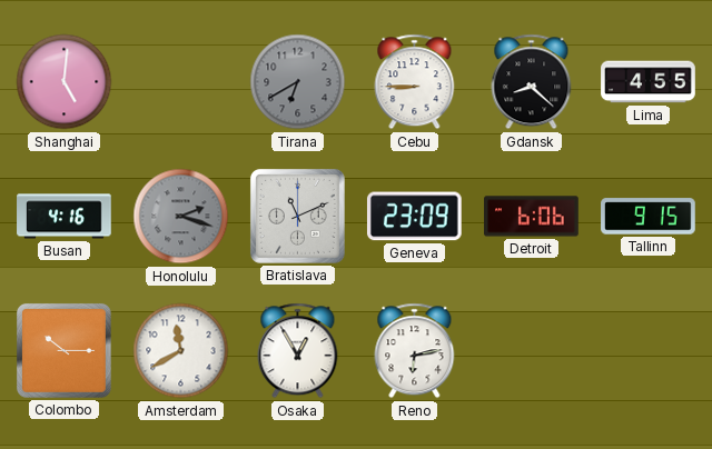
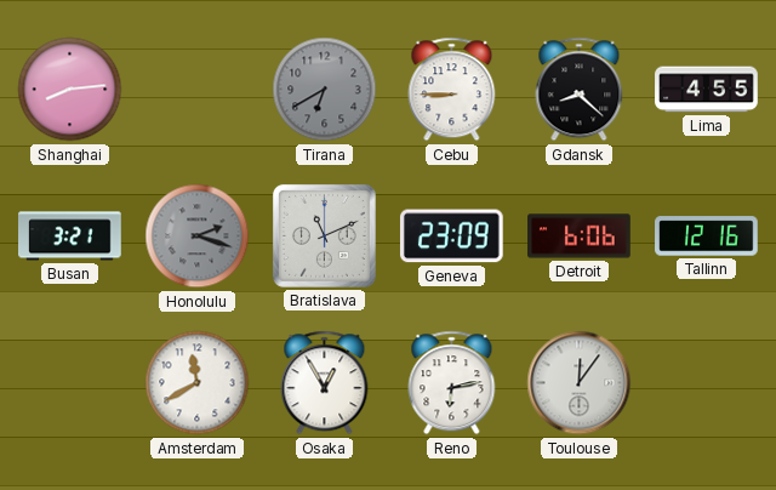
Shanghai: 5:01 -> 8:14 (70, 90)
Busan: 4:16 -> 3:21 (70, 237)
Tallinn: 9:15 -> 12:16 (707, 237)
Colombo: 10:15 -> none (63, 350)
Toulouse: none -> 12:06 (580, 383)
